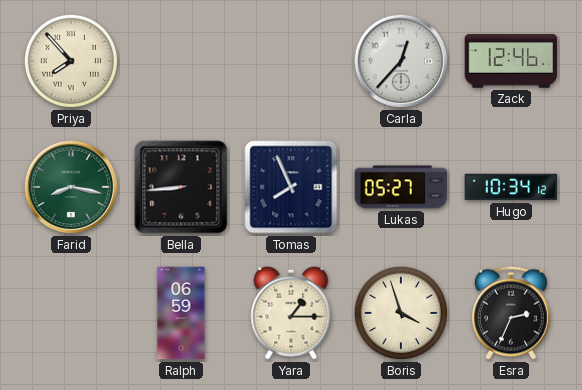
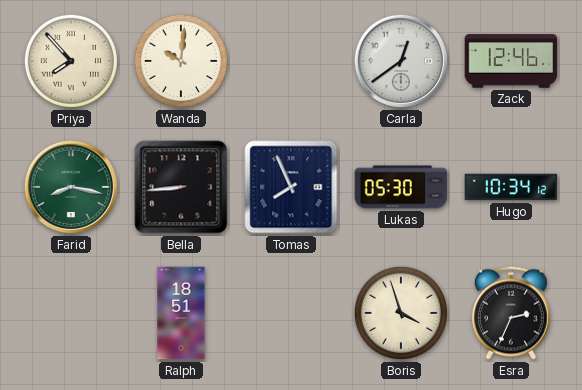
Wanda: none -> 10:01 (181, 61)
Carla: 12:37 -> 12:39 (401, 61)
Lukas: 05:27 -> 05:30 (401, 187)
Ralph: 06:59 -> 18:51 (181, 313)
Yara: 1:15 -> none (291, 313)
